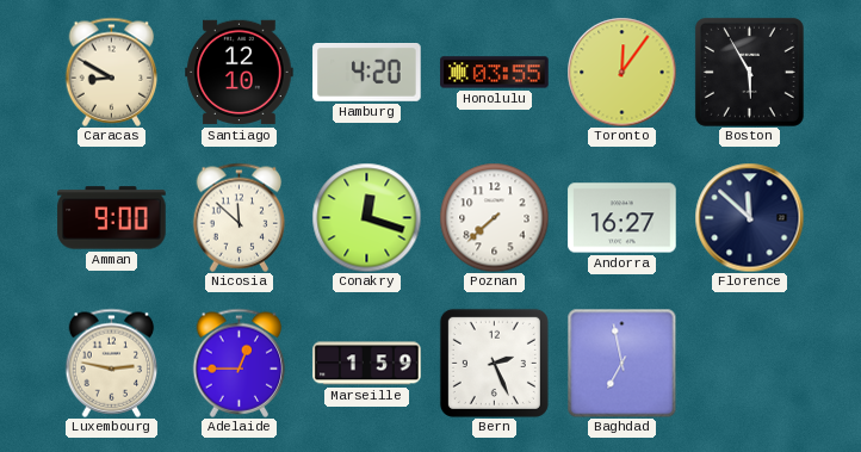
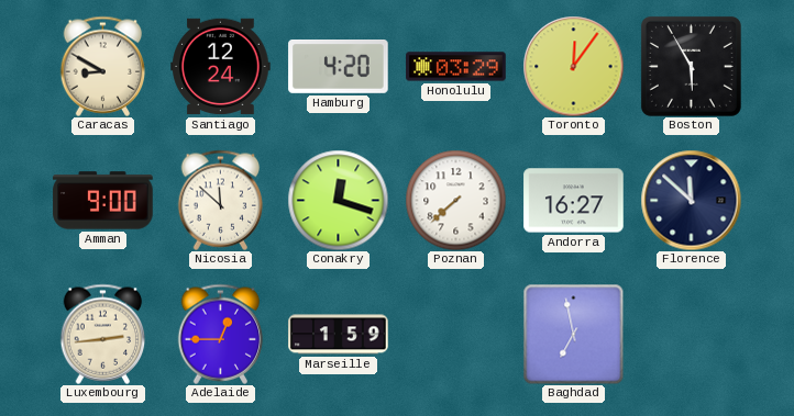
Santiago: 12:10 -> 12:24 (221, 67)
Honolulu: 03:55 -> 03:29 (456, 67)
Luxembourg: 2:47 -> 2:44 (103, 334)
Bern: 2:26 -> none (494, 363)
